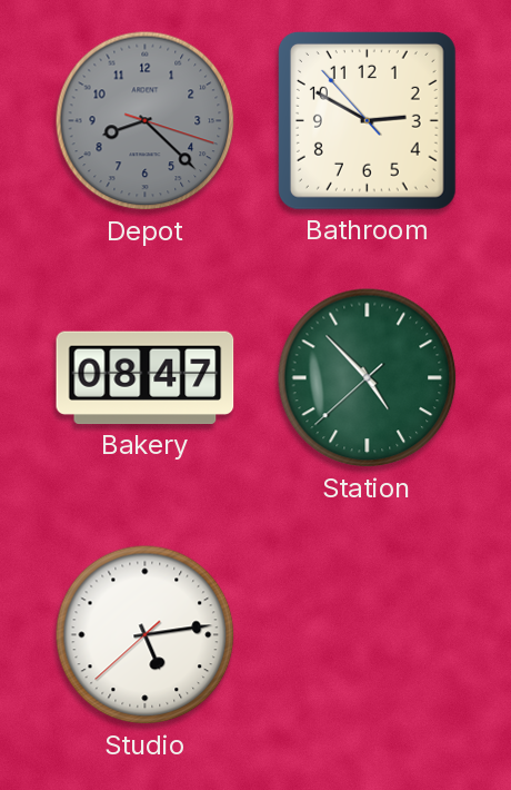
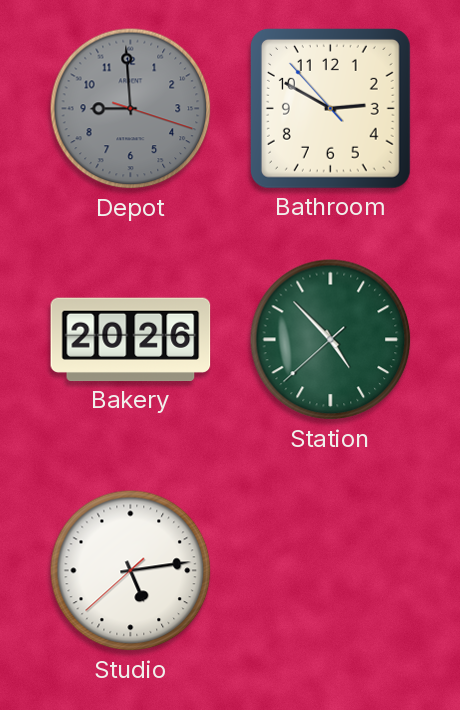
Depot: 8:22 -> 8:59 (131, 109)
Bakery: 08:47 -> 20:26 (131, 340)
